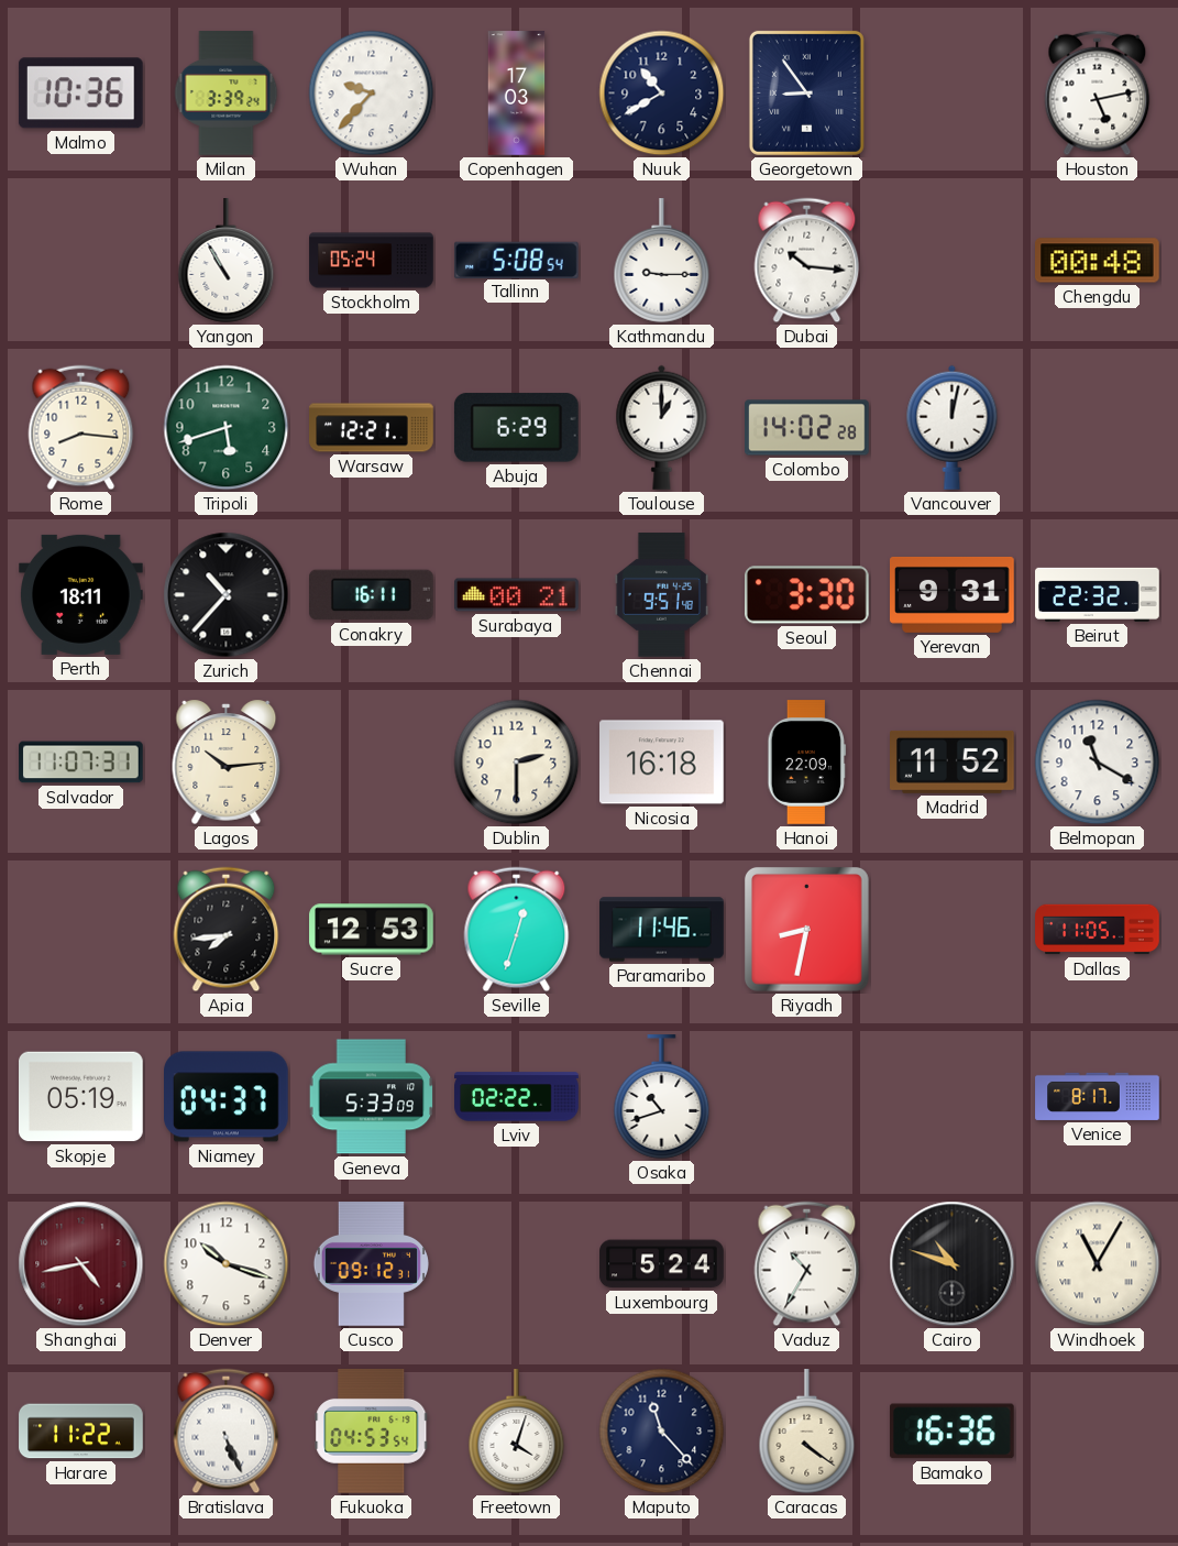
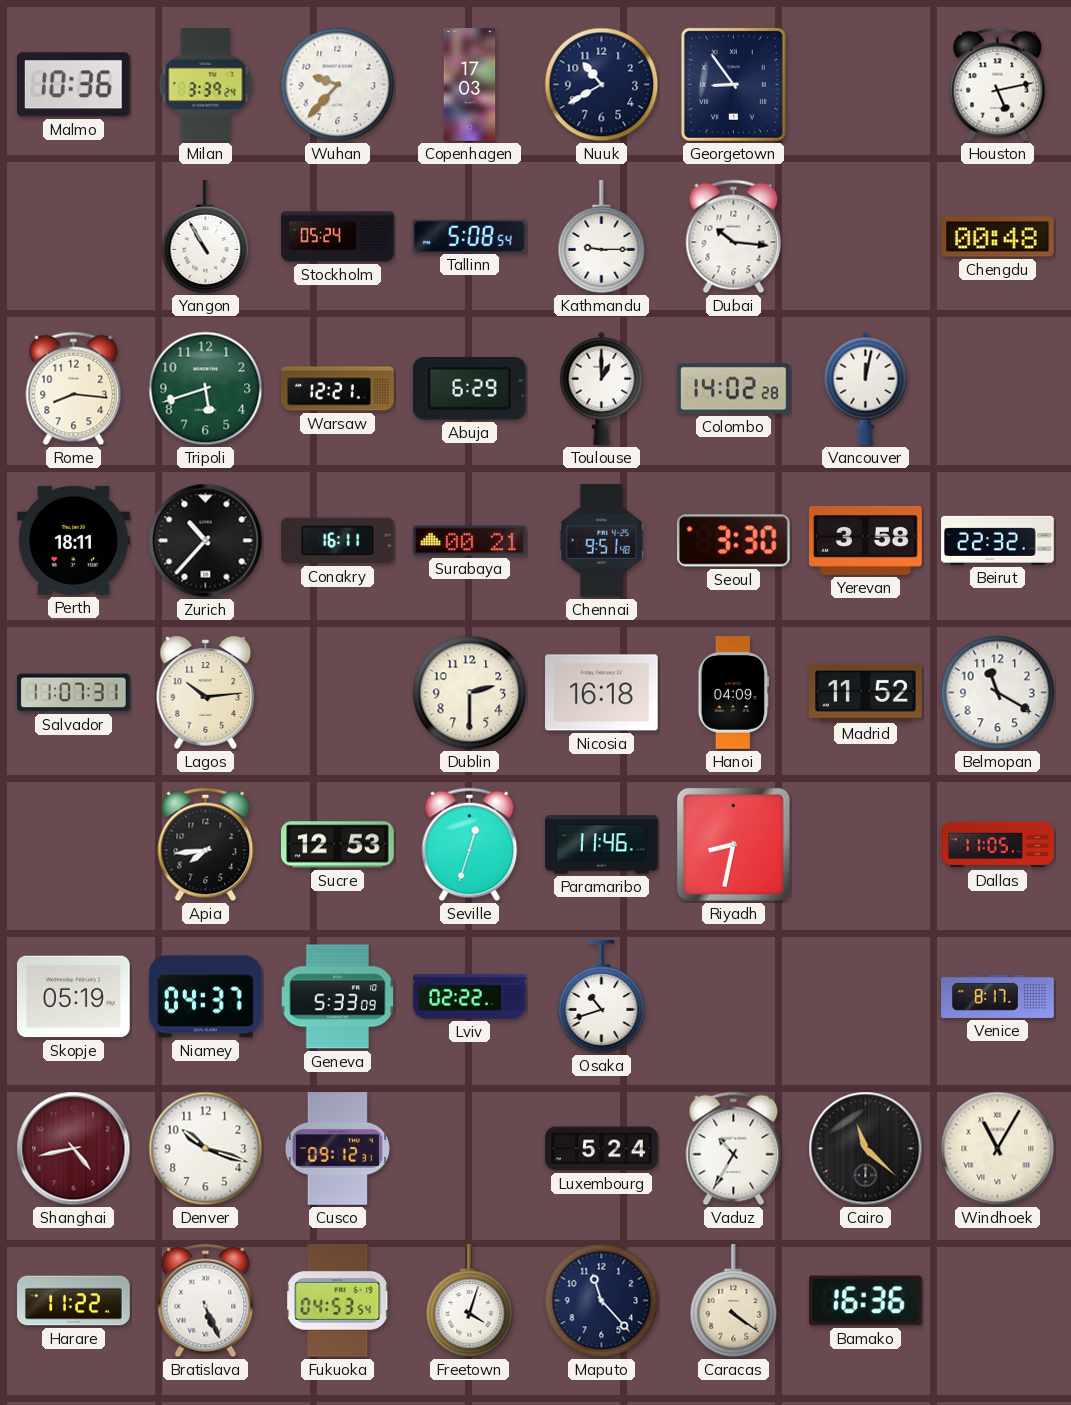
Yerevan: 9:31 -> 3:58 (866, 540)
Hanoi: 22:09 -> 04:09 (734, 693)
Cairo: 10:48 -> 11:22 (866, 1149)
